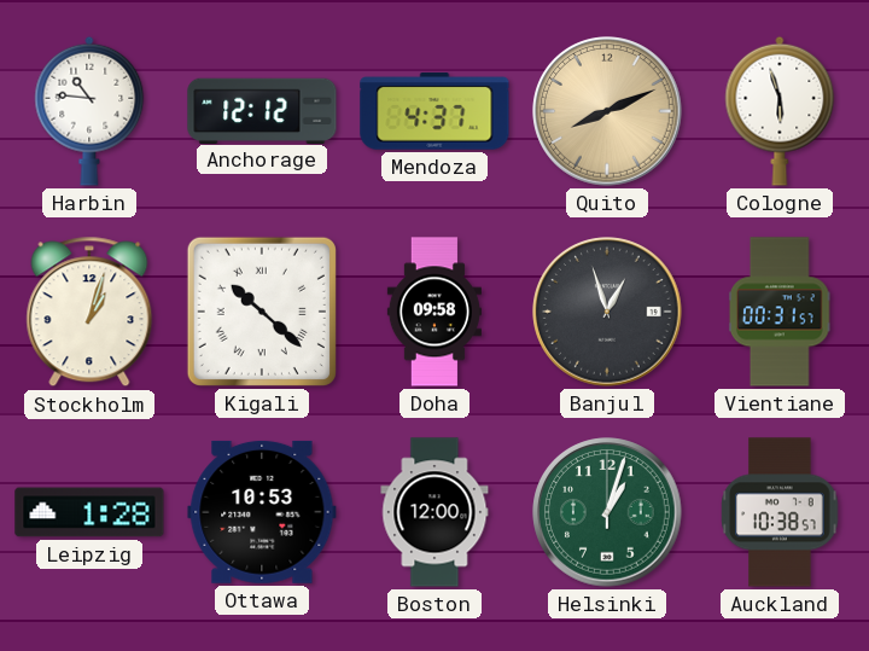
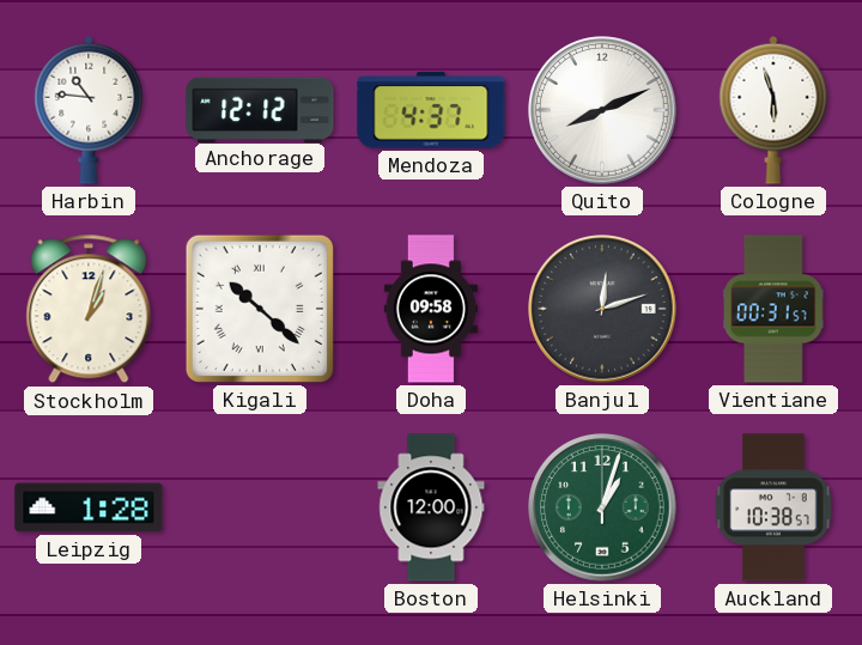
Quito dial: champagne -> white (602, 110)
Banjul: 12:57 -> 12:12 (602, 309)
Ottawa: 10:53 -> none (262, 512)
